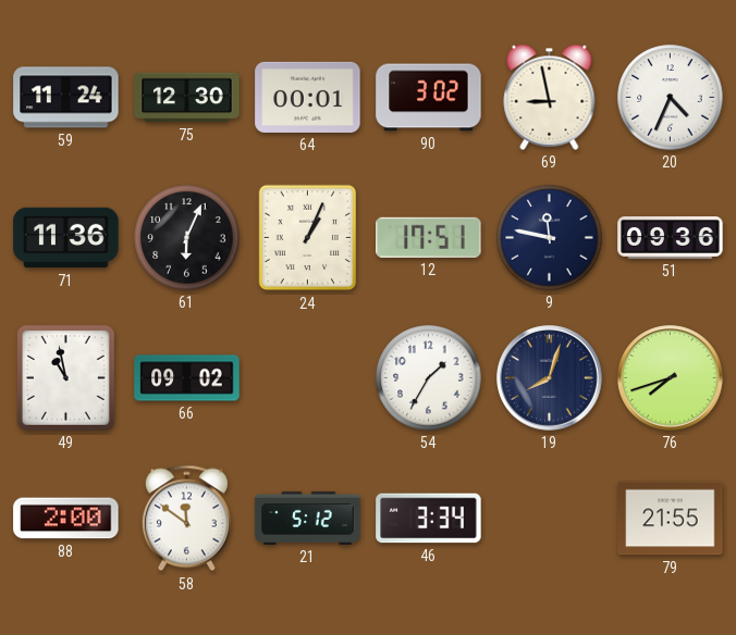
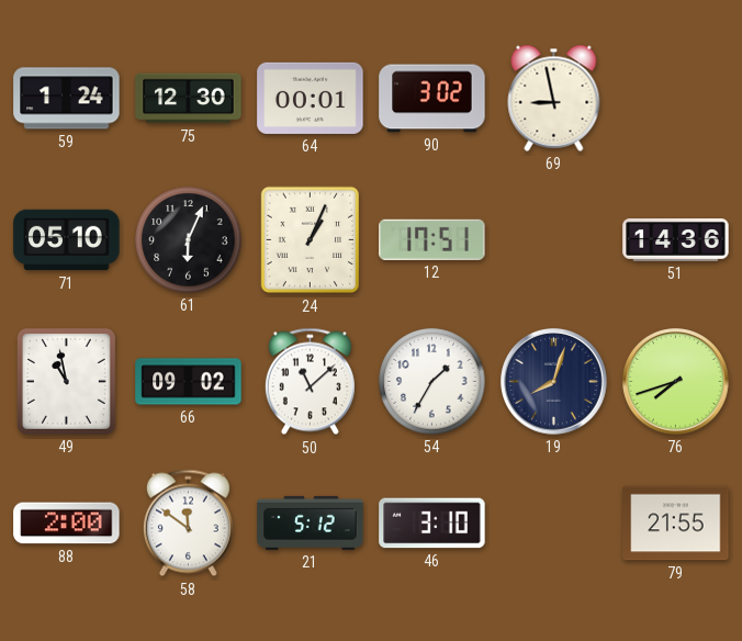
59: 11:24 -> 1:24 (67, 99)
20: 4:34 -> none (671, 98)
71: 11:36 -> 05:10 (67, 240)
9: 11:47 -> none (550, 238)
51: 09:36 -> 14:36 (676, 240)
50: none -> 11:08 (310, 382)
46: 3:34 -> 3:10 (432, 524)
